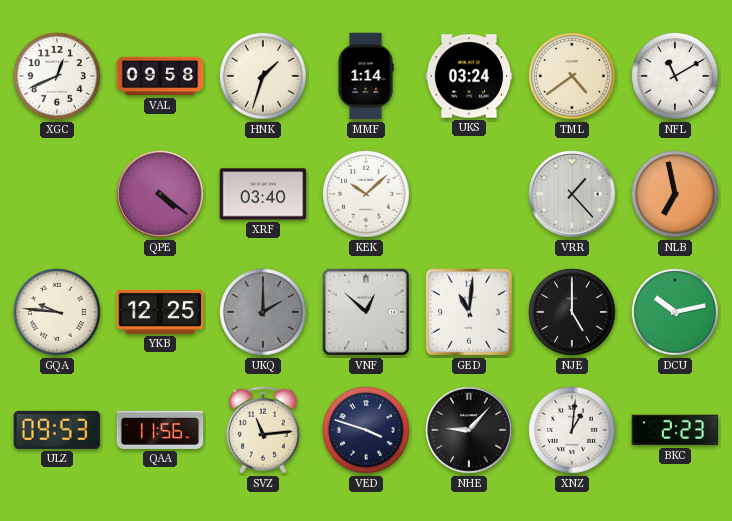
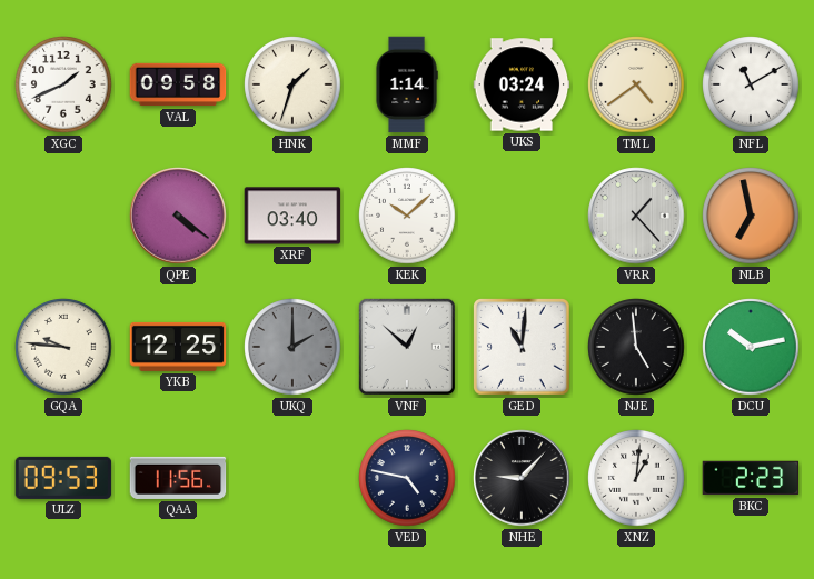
XGC: 12:41 -> 1:41 (63, 84)
NJE: 5:00 -> 4:59 (636, 347)
SVZ: 11:14 -> none (263, 430)
VED: 3:48 -> 4:47 (407, 478)
